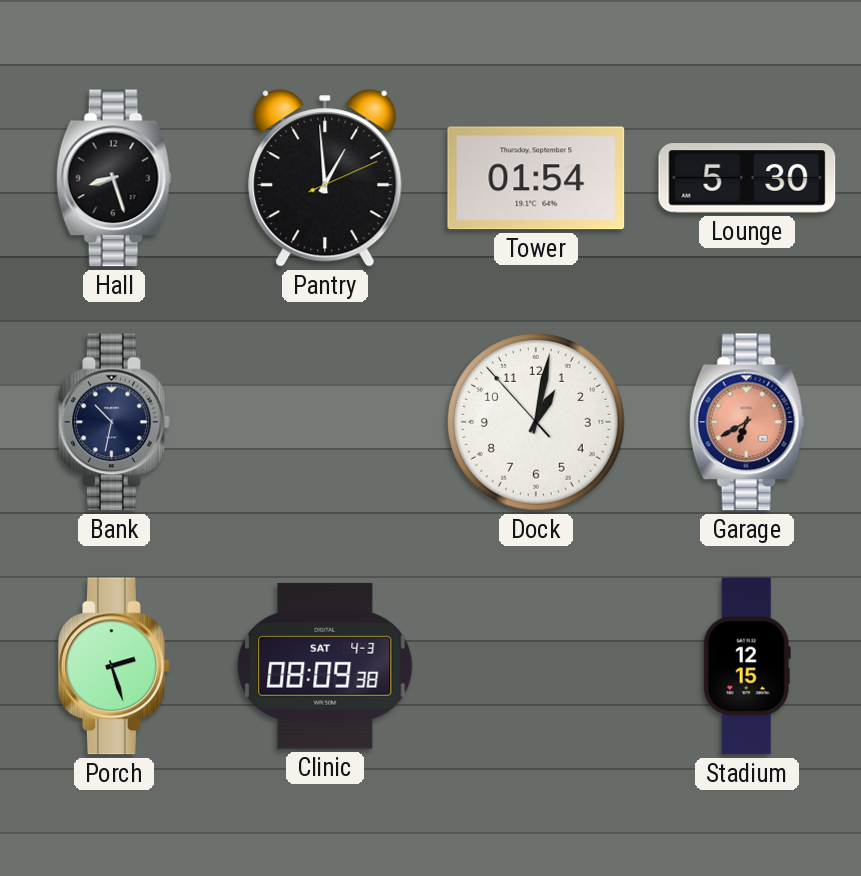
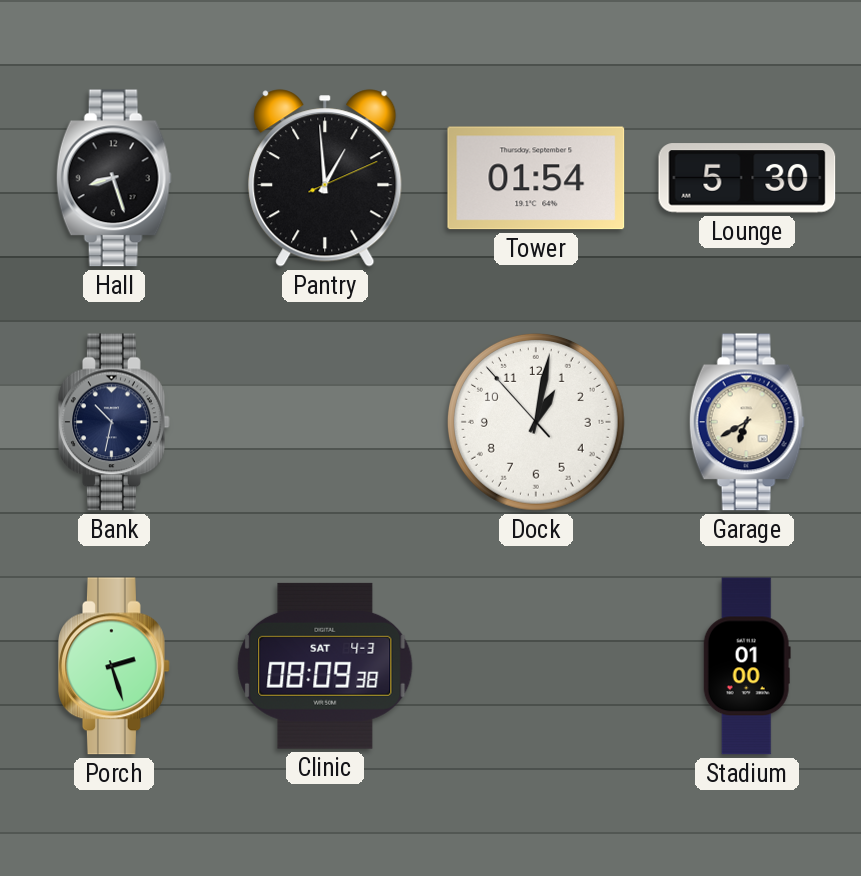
Garage dial: salmon -> cream (747, 422)
Stadium: 12:15 -> 01:00 (747, 666)
